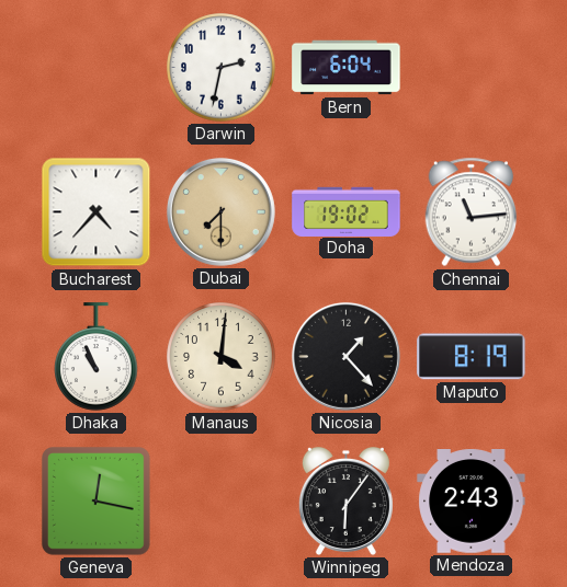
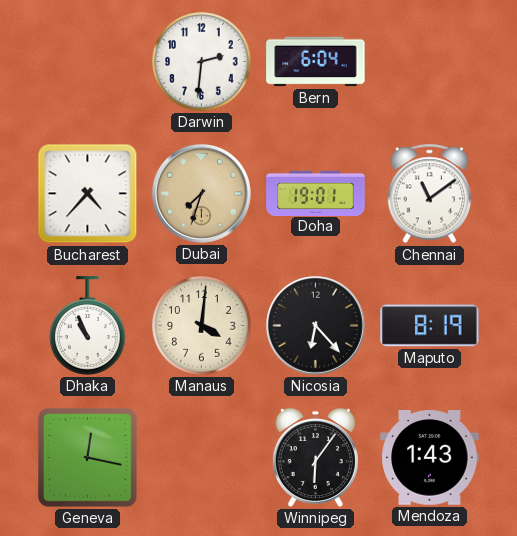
Darwin: 2:32 -> 2:31 (202, 62)
Dubai: 7:30 -> 7:33 (201, 193)
Doha: 19:02 -> 19:01 (316, 193)
Chennai: 11:14 -> 11:09 (430, 194)
Nicosia: 1:23 -> 6:23 (315, 325)
Mendoza: 2:43 -> 1:43 (430, 458)
